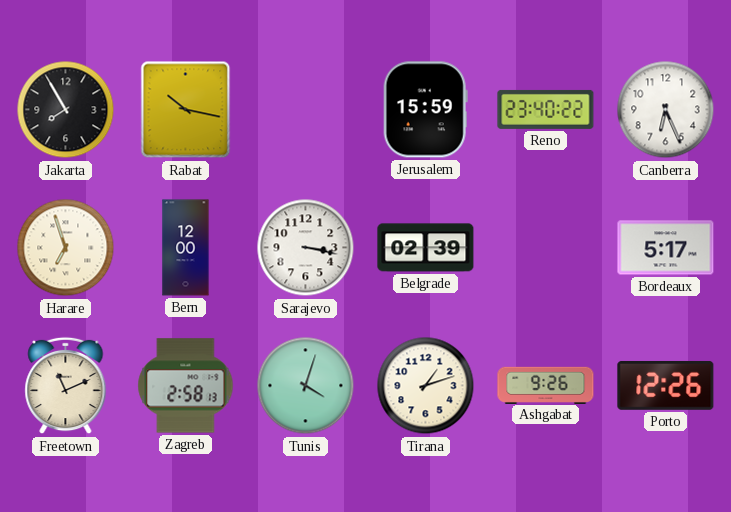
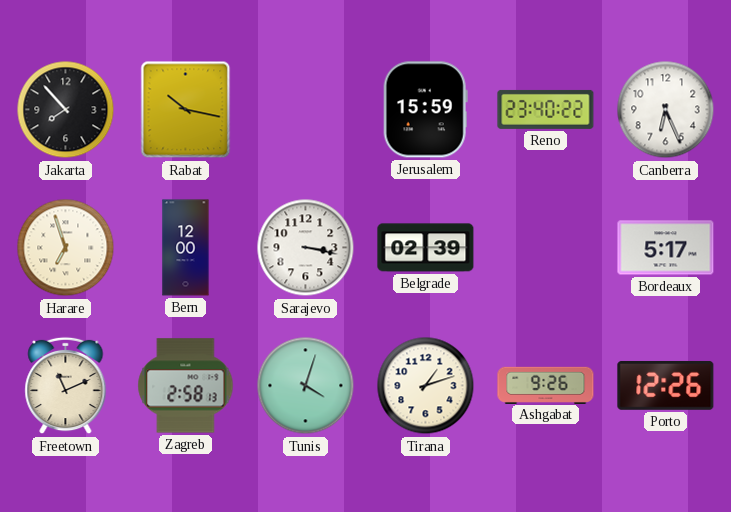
Jakarta: 7:55 -> 7:53 (66, 110)
